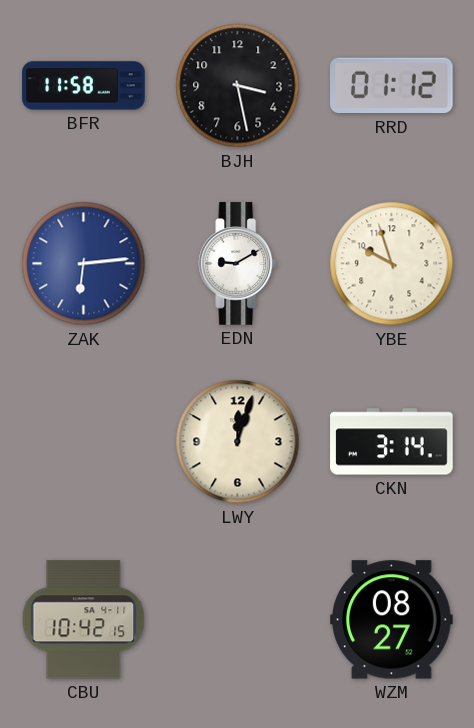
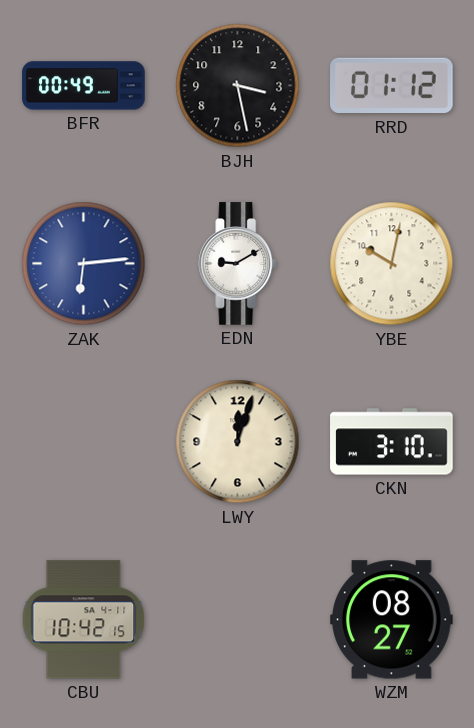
BFR: 11:58 -> 00:49 (84, 86)
YBE: 9:57 -> 10:02 (392, 264)
CKN: 3:14 -> 3:10 (392, 442)
